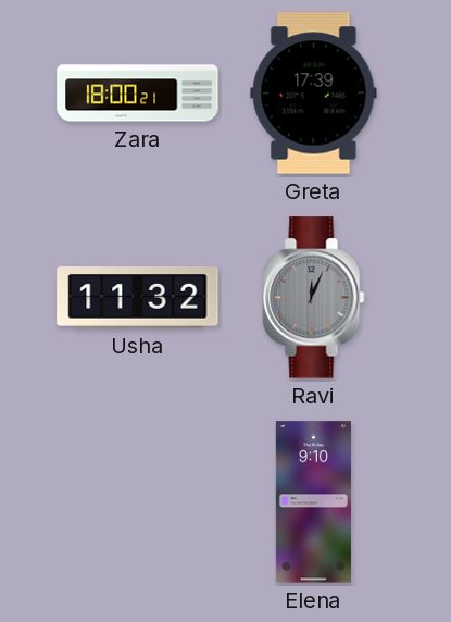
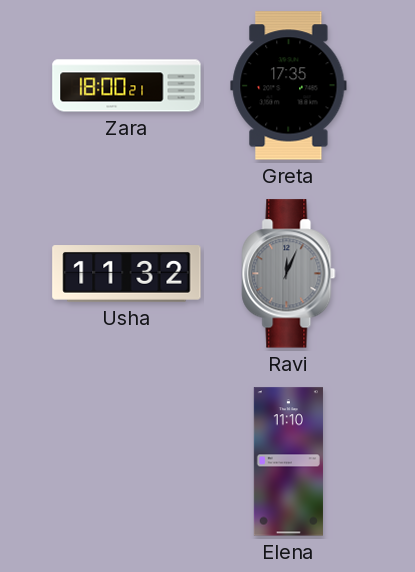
Greta: 17:39 -> 17:35 (289, 86)
Elena: 9:10 -> 11:10 (288, 462)
